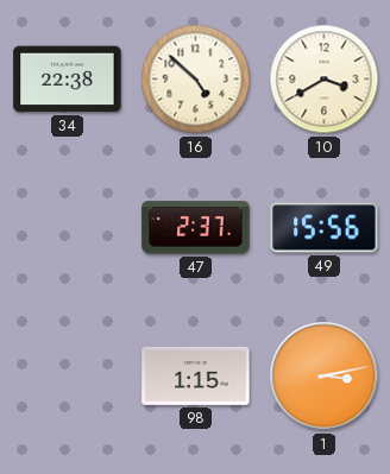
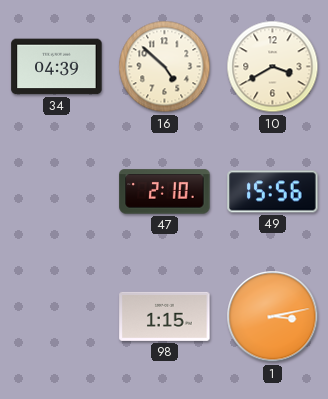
34: 22:38 -> 04:39 (57, 67)
47: 2:37 -> 2:10 (165, 192)
